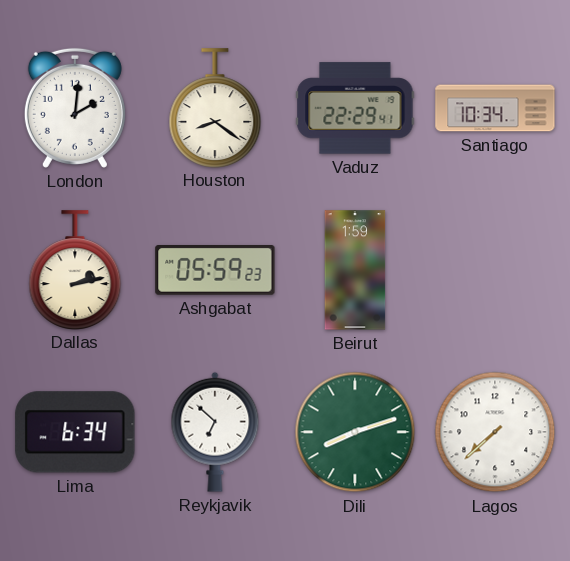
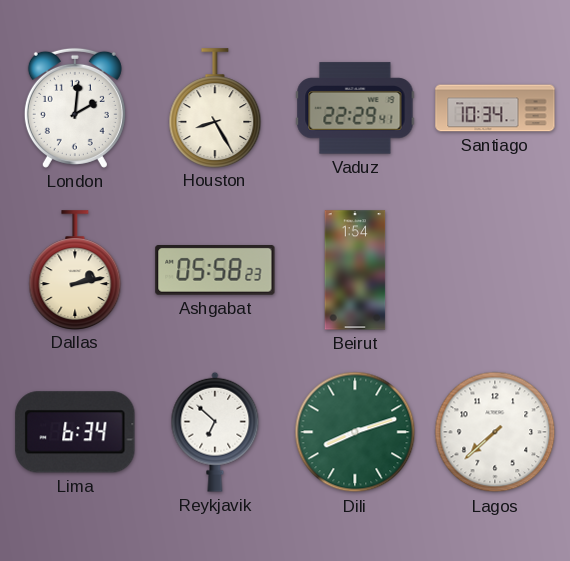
Houston: 8:21 -> 8:25 (215, 108)
Ashgabat: 05:59 -> 05:58 (215, 271)
Beirut: 1:59 -> 1:54 (355, 270)
